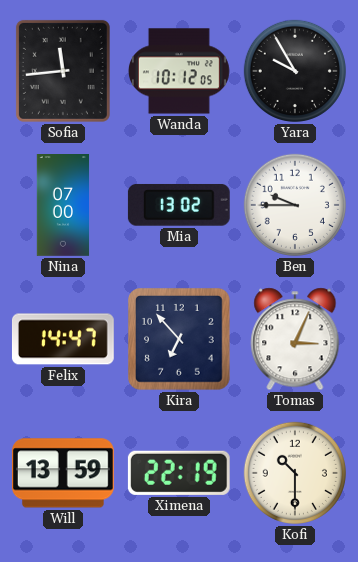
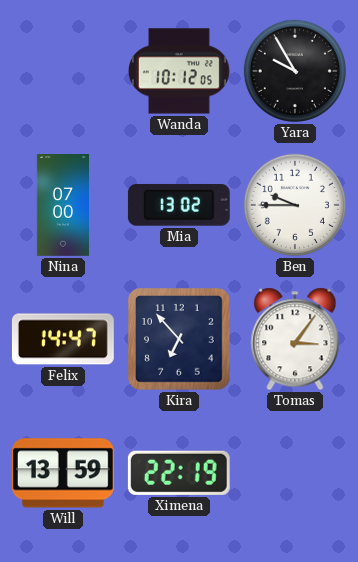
Sofia: 11:44 -> none (63, 71)
Tomas: 3:04 -> 3:06 (295, 339)
Kofi: 10:30 -> none (295, 473)
